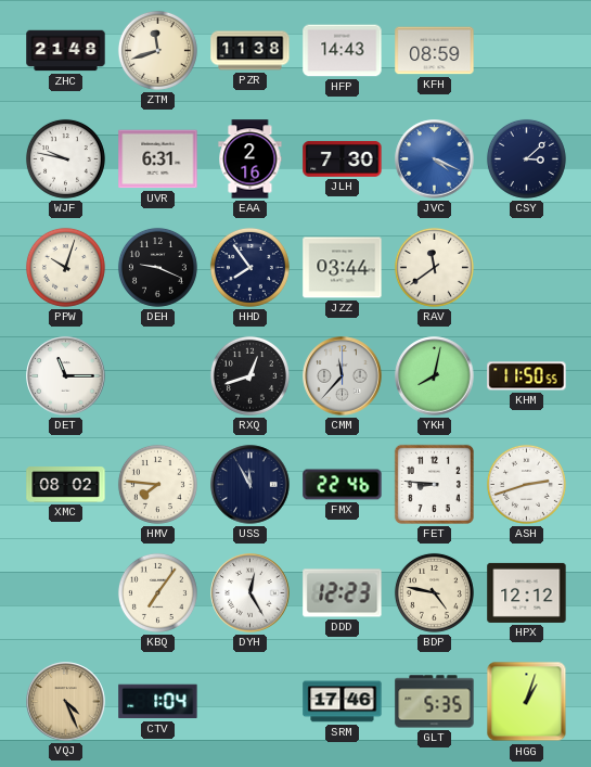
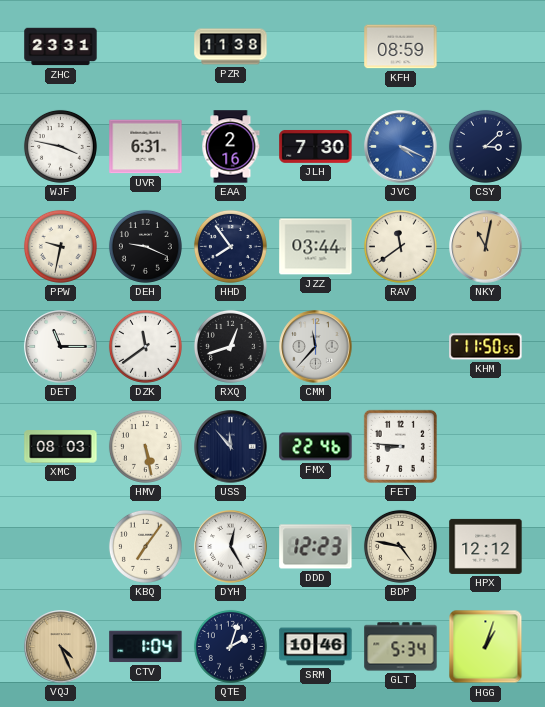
ZHC: 21:48 -> 23:31 (61, 47)
ZTM: 11:42 -> none (157, 50)
HFP: 14:43 -> none (343, 51)
WJF: 9:47 -> 3:47 (60, 146)
PPW: 10:03 -> 9:32 (60, 246)
NKY: none -> 11:02 (486, 247)
DZK: none -> 11:39 (145, 346)
YKH: 8:02 -> none (435, 376)
XMC: 08:02 -> 08:03 (61, 447)
HMV: 7:46 -> 5:28 (145, 446)
USS: 11:55 -> 11:53 (231, 447)
ASH: 2:42 -> none (526, 484)
QTE: none -> 2:03 (230, 646)
SRM: 17:46 -> 10:46 (316, 647)
GLT: 5:35 -> 5:34 (401, 647)
